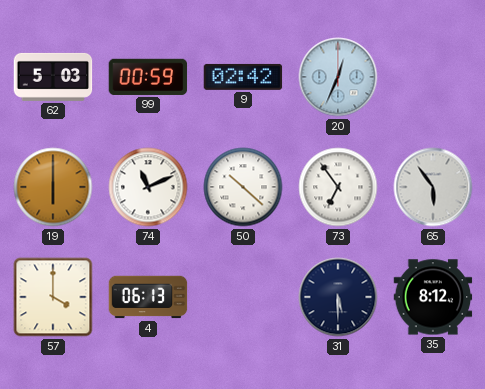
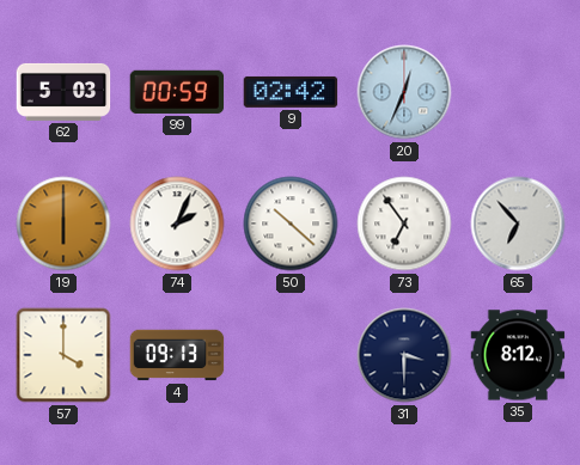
74: 11:11 -> 2:04 (177, 224)
65: 5:54 -> 6:53 (518, 224)
4: 06:13 -> 09:13 (177, 355)
31: 5:30 -> 3:30 (404, 355)
